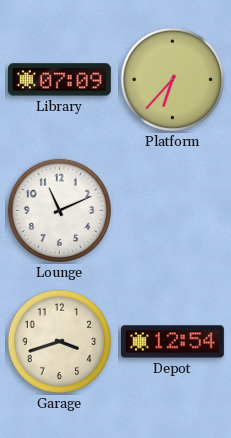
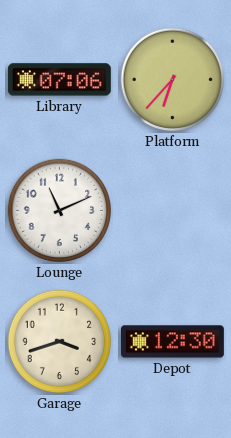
Library: 07:09 -> 07:06 (59, 80)
Depot: 12:54 -> 12:30 (172, 342)
